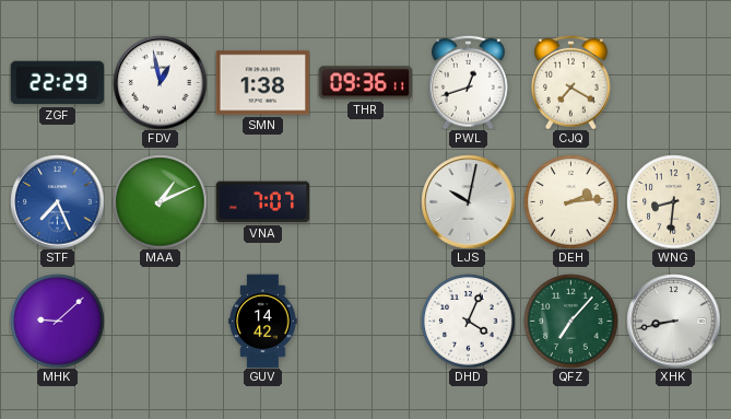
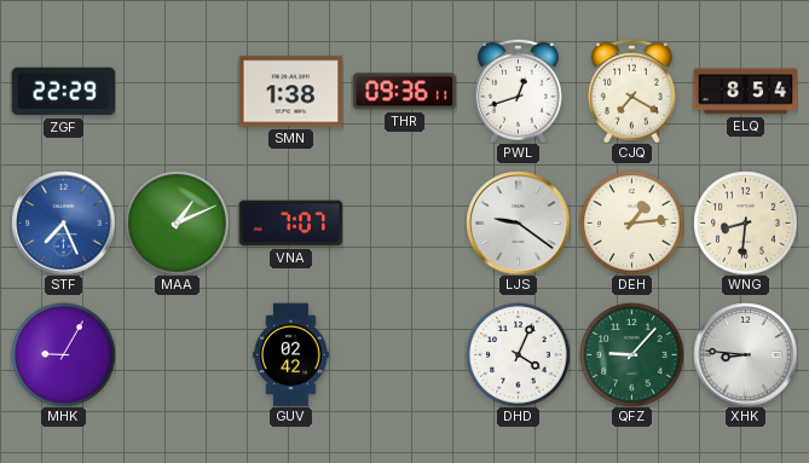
FDV: 12:58 -> none (160, 82)
ELQ: none -> 8:54 (745, 92)
LJS: 10:02 -> 9:21 (518, 222)
DEH: 2:14 -> 1:14 (631, 222)
MHK: 9:08 -> 9:05 (63, 354)
GUV: 14:42 -> 02:42 (291, 354)
QFZ: 7:07 -> 9:07 (631, 354)
XHK: 8:43 -> 8:46 (745, 354)
